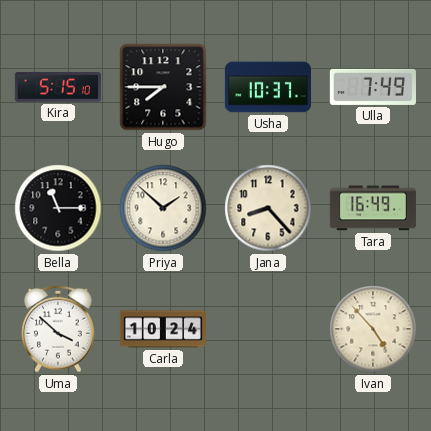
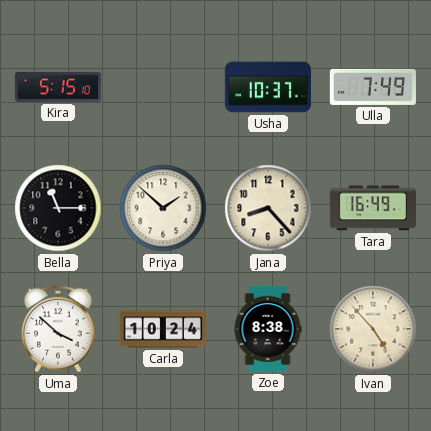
Hugo: 7:45 -> none (163, 87)
Zoe: none -> 8:38 (268, 329)
